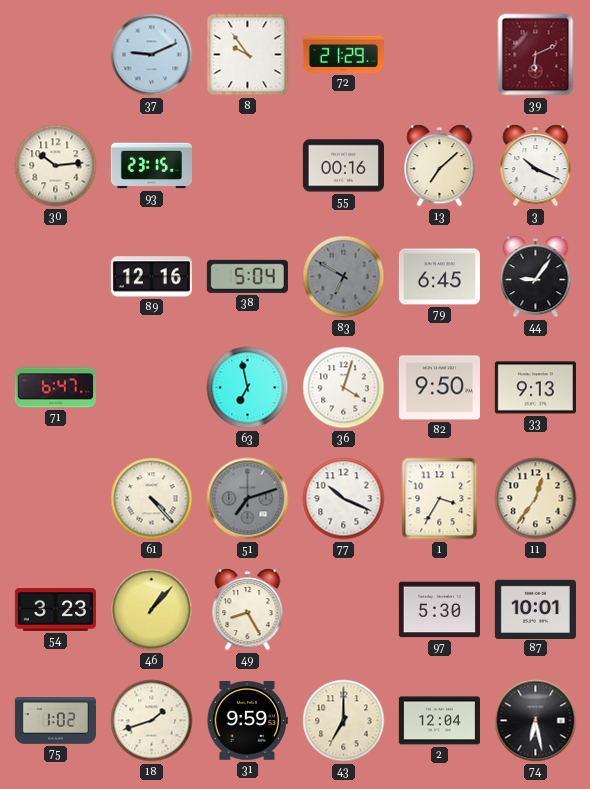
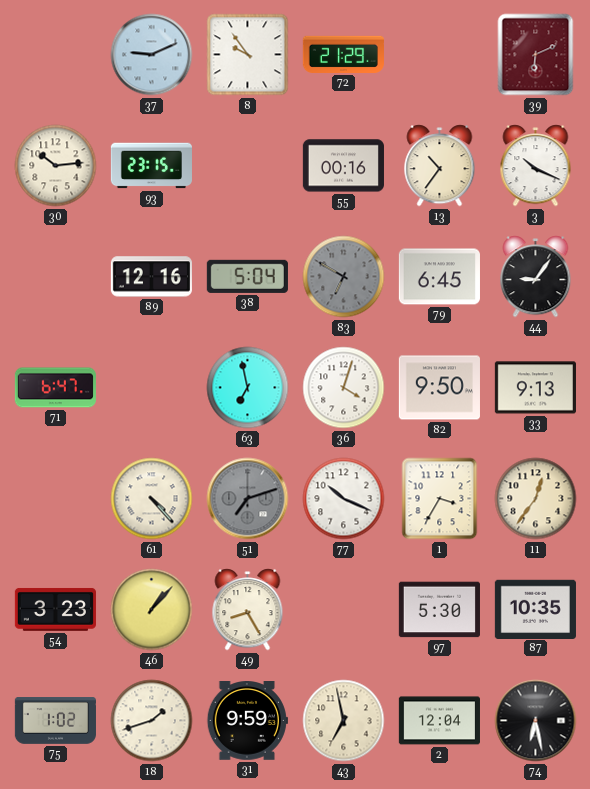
13: 7:08 -> 10:36 (440, 166)
87: 10:01 -> 10:35 (535, 609)
43: 7:00 -> 6:58 (344, 721)
